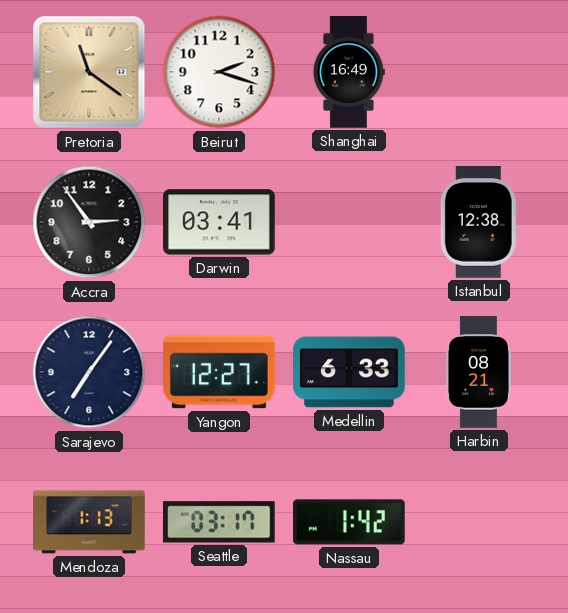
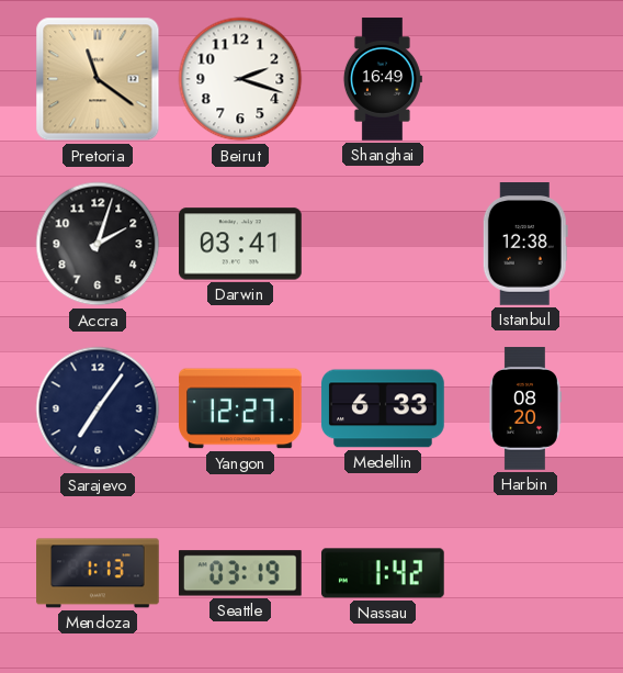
Accra: 2:54 -> 2:03 (98, 244)
Harbin: 08:21 -> 08:20 (524, 408)
Seattle: 03:17 -> 03:19 (240, 573)
